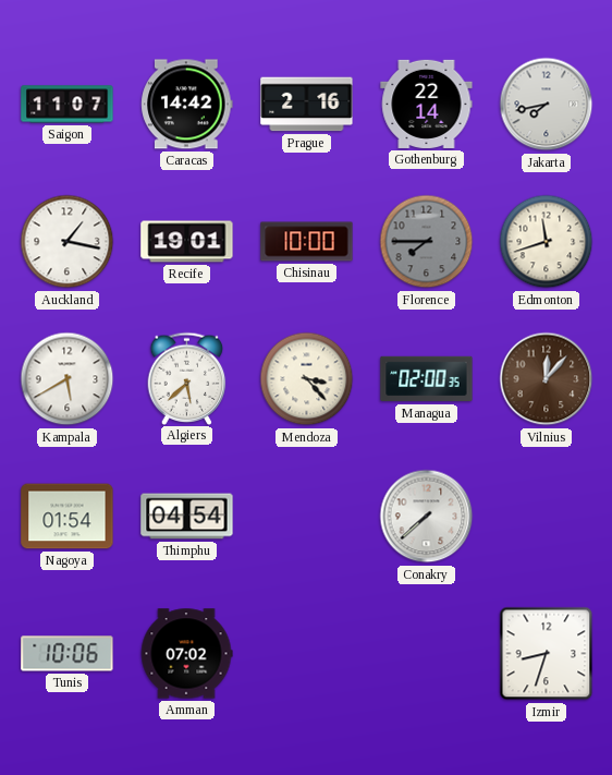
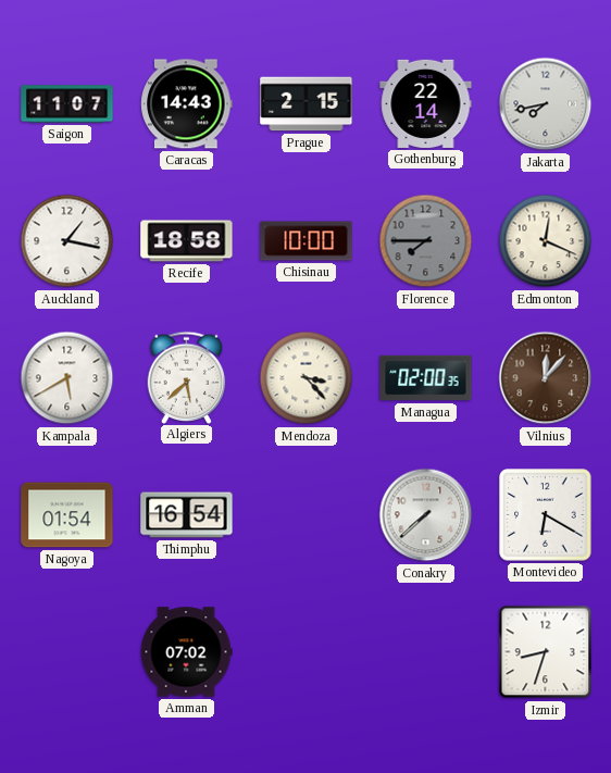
Caracas: 14:42 -> 14:43 (187, 104)
Prague: 2:16 -> 2:15 (307, 104)
Recife: 19:01 -> 18:58 (187, 241)
Edmonton: 11:42 -> 12:19 (546, 241)
Thimphu: 04:54 -> 16:54 (187, 515)
Montevideo: none -> 6:20 (546, 515)
Tunis: 10:06 -> none (68, 654)
